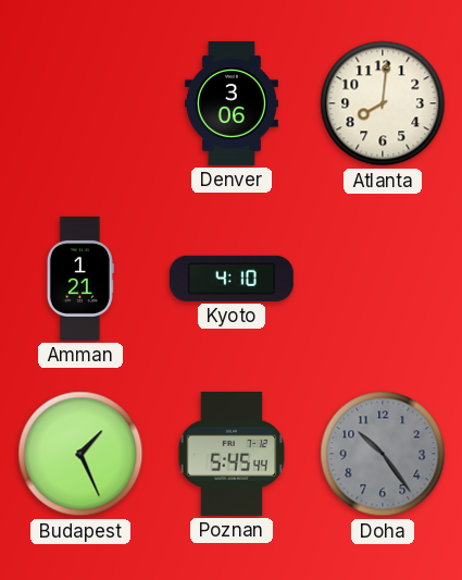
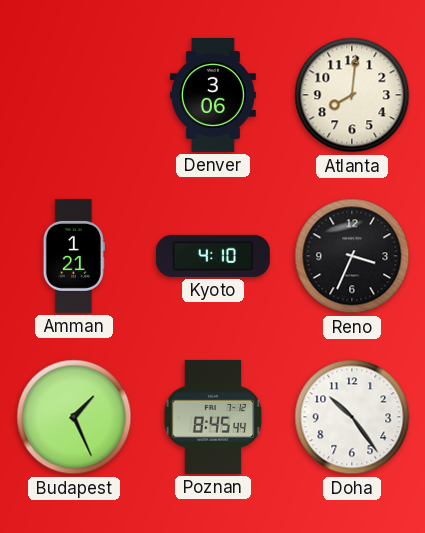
Reno: none -> 3:34 (352, 256)
Poznan: 5:45 -> 8:45 (213, 417)
Doha dial: grey -> white (352, 417)
